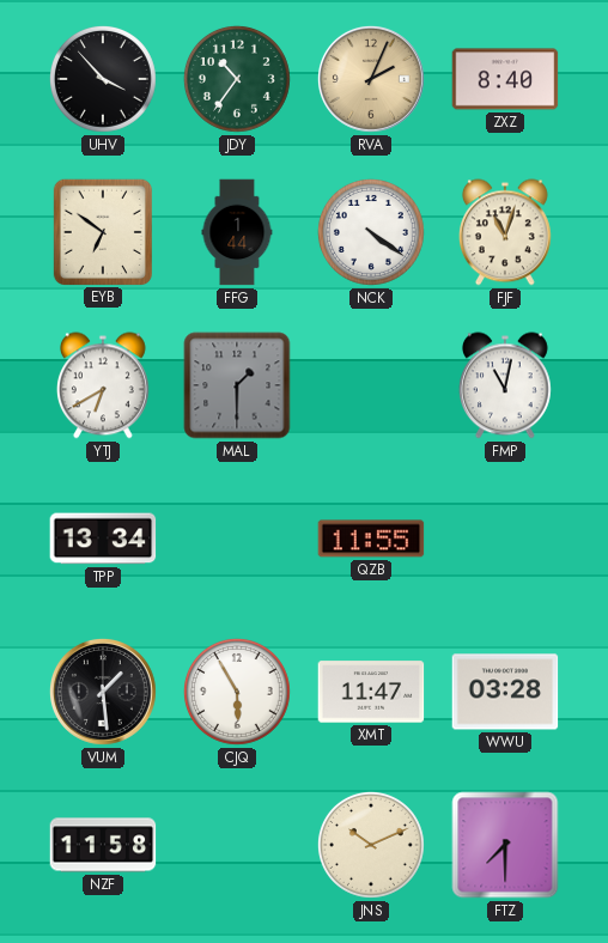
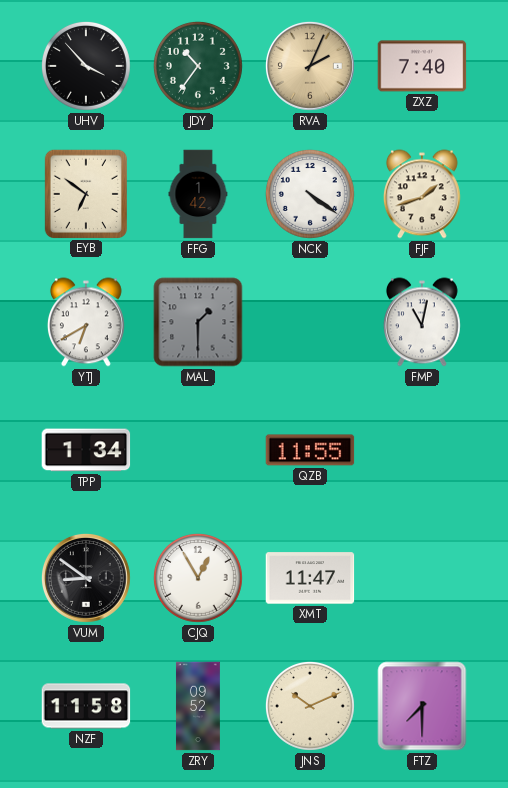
ZXZ: 8:40 -> 7:40 (422, 66)
FFG: 1:44 -> 1:42 (198, 194)
FJF: 11:03 -> 1:42 (422, 194)
TPP: 13:34 -> 1:34 (86, 450)
VUM: 1:29 -> 8:51 (86, 578)
CJQ: 5:55 -> 12:55 (198, 578)
WWU: 03:28 -> none (505, 692)
ZRY: none -> 09:52 (198, 706)
